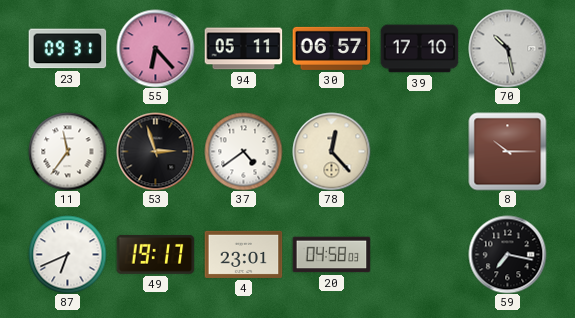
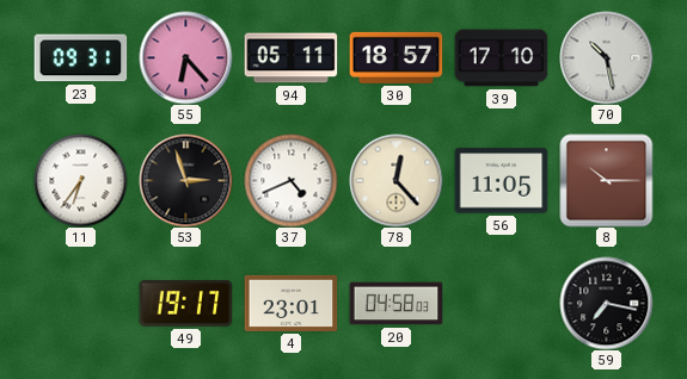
30: 06:57 -> 18:57 (395, 57)
11: 11:36 -> 6:36 (80, 180)
37: 4:39 -> 4:41 (290, 180)
56: none -> 11:05 (501, 181)
87: 6:41 -> none (67, 254)
